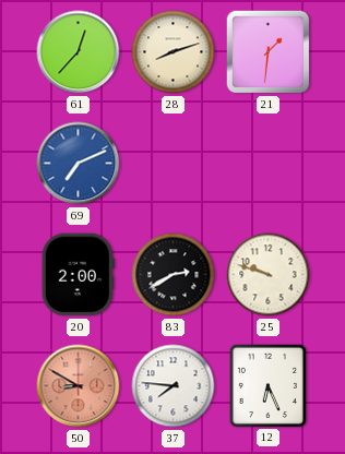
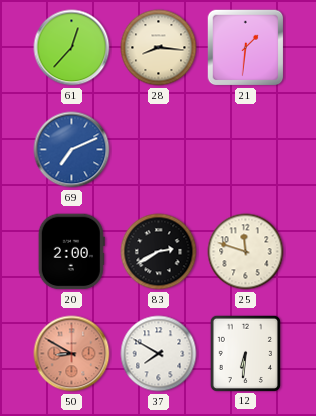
28: 8:12 -> 8:16 (159, 48)
25: 9:48 -> 11:48 (246, 252)
37: 7:46 -> 7:50 (159, 354)
12: 6:26 -> 6:31 (245, 353)
